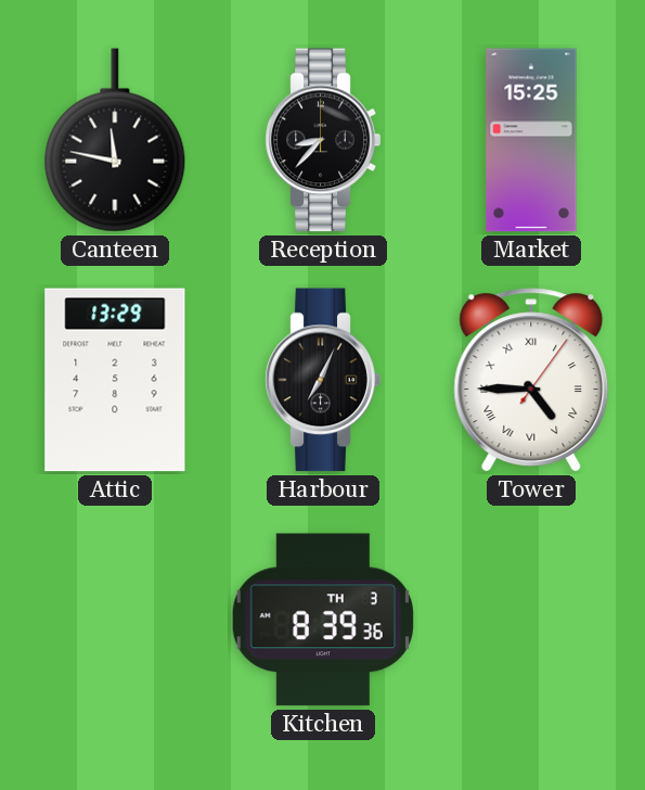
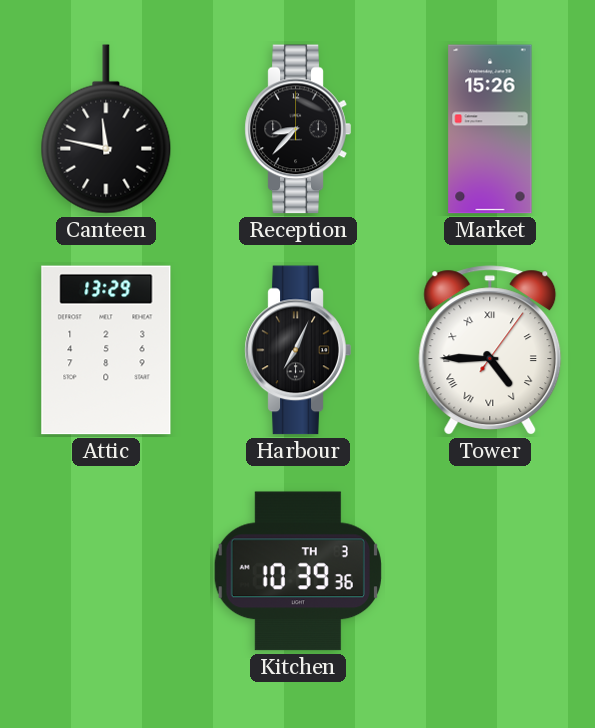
Market: 15:25 -> 15:26 (490, 129)
Kitchen: 8:39 -> 10:39 (298, 571)
